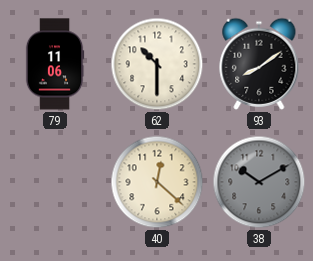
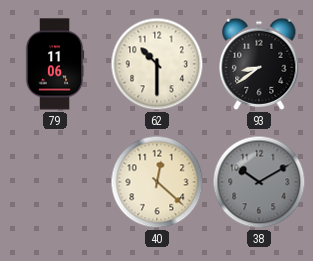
93: 8:09 -> 8:39 (259, 64)
